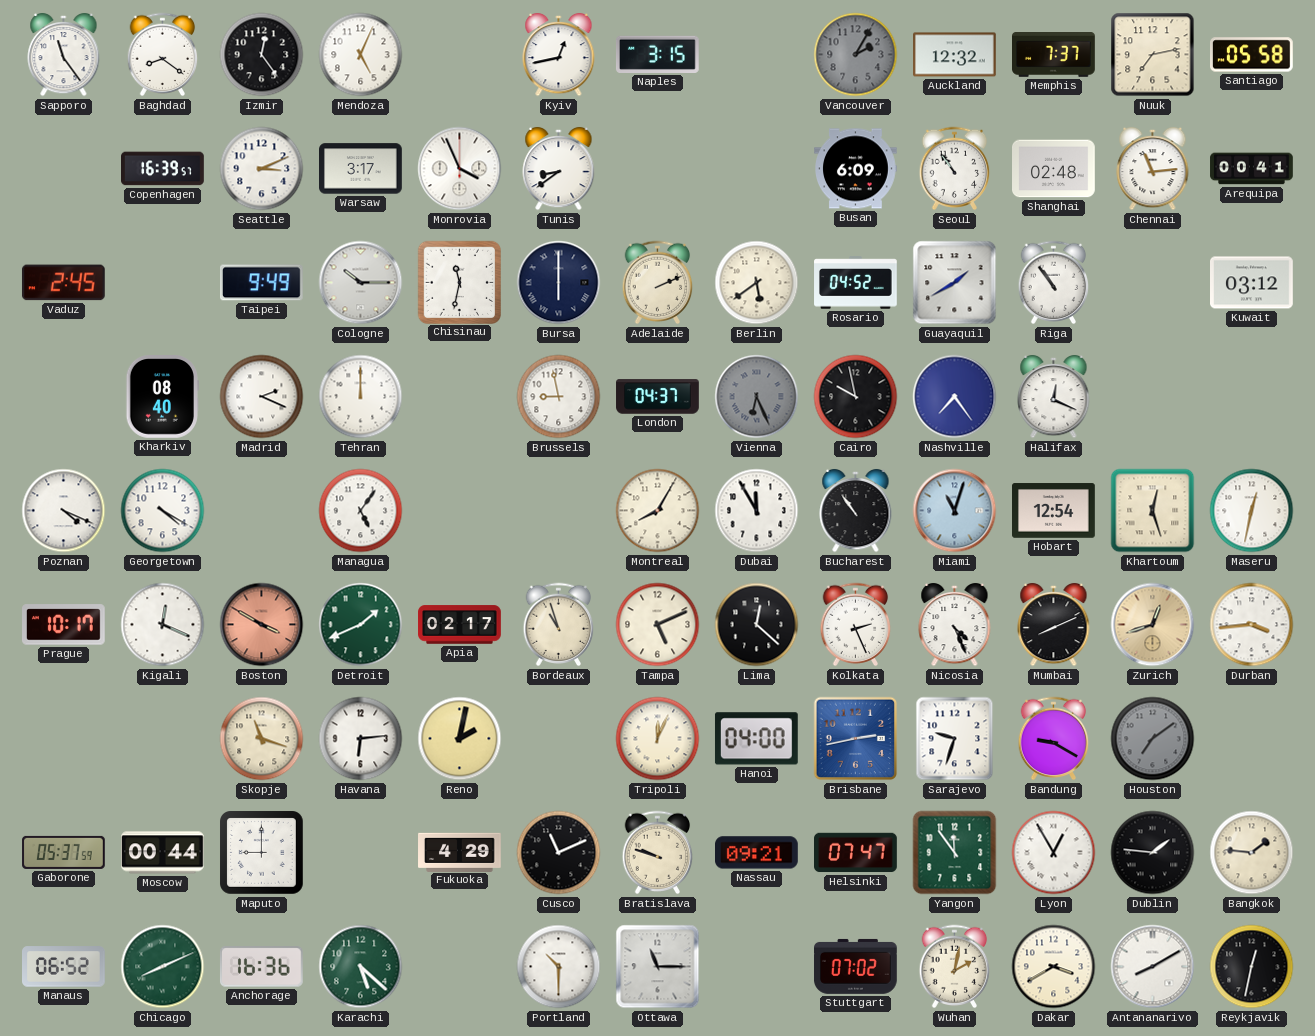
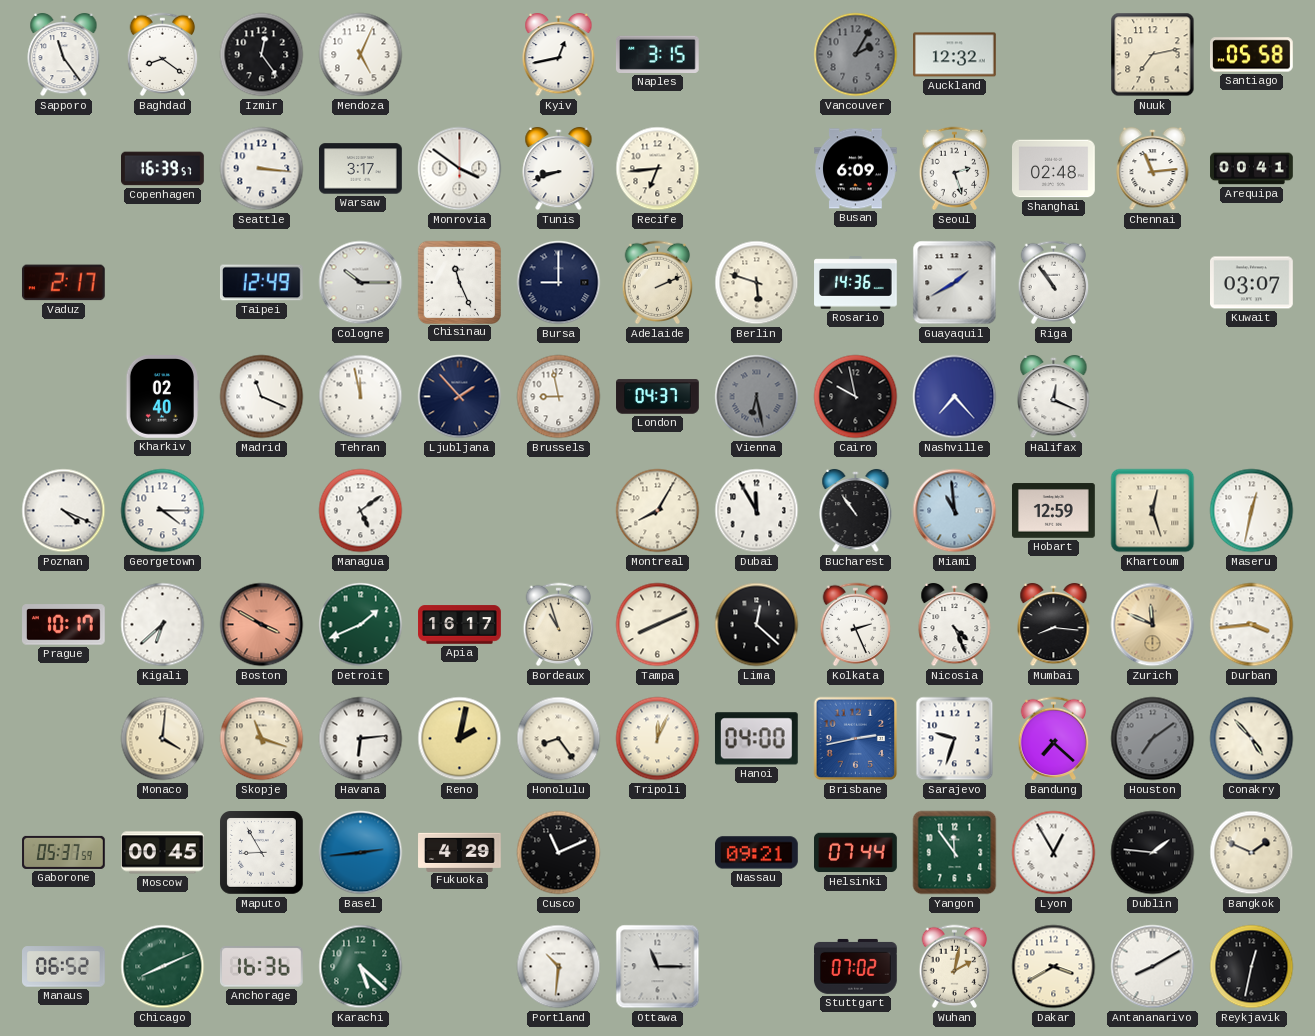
Memphis: 7:37 -> none (1054, 55)
Seattle: 3:11 -> 3:16 (262, 169)
Monrovia: 3:56 -> 3:51 (460, 169)
Tunis: 8:39 -> 8:42 (559, 169)
Recife: none -> 6:44 (658, 169)
Seoul: 10:54 -> 2:27 (955, 169)
Vaduz: 2:45 -> 2:17 (63, 283)
Taipei: 9:49 -> 12:49 (262, 283)
Chisinau: 11:32 -> 11:26 (459, 282)
Bursa: 6:00 -> 9:00 (559, 283)
Berlin: 5:39 -> 5:48 (757, 283)
Rosario: 04:52 -> 14:36 (856, 283)
Kuwait: 03:12 -> 03:07 (1252, 283)
Kharkiv: 08:40 -> 02:40 (162, 397)
Madrid: 2:19 -> 11:19 (262, 397)
Tehran: 12:00 -> 11:58 (361, 397)
Ljubljana: none -> 1:53 (460, 397)
Vienna: 6:26 -> 6:28 (757, 397)
Nashville: 7:24 -> 7:23 (955, 397)
Georgetown: 4:20 -> 4:15 (163, 511)
Managua: 5:06 -> 5:09 (361, 511)
Miami: 11:03 -> 10:59 (955, 511)
Hobart: 12:54 -> 12:59 (1054, 511)
Kigali: 12:19 -> 6:38 (163, 625)
Apia: 02:17 -> 16:17 (460, 625)
Tampa: 5:11 -> 8:11 (658, 625)
Mumbai: 8:11 -> 8:16 (1054, 625)
Zurich: 12:42 -> 11:49 (1153, 625)
Monaco: none -> 4:01 (163, 739)
Honolulu: none -> 8:24 (559, 739)
Bandung: 9:20 -> 7:22 (1054, 739)
Conakry: none -> 4:53 (1252, 739)
Moscow: 00:44 -> 00:45 (163, 853)
Maputo: 9:00 -> 8:55 (262, 853)
Basel: none -> 2:44 (361, 853)
Bratislava: 9:48 -> none (658, 853)
Helsinki: 07:47 -> 07:44 (856, 853)
Bangkok: 1:46 -> 1:49 (1252, 853)
Portland: 10:30 -> 10:31 (559, 967)
